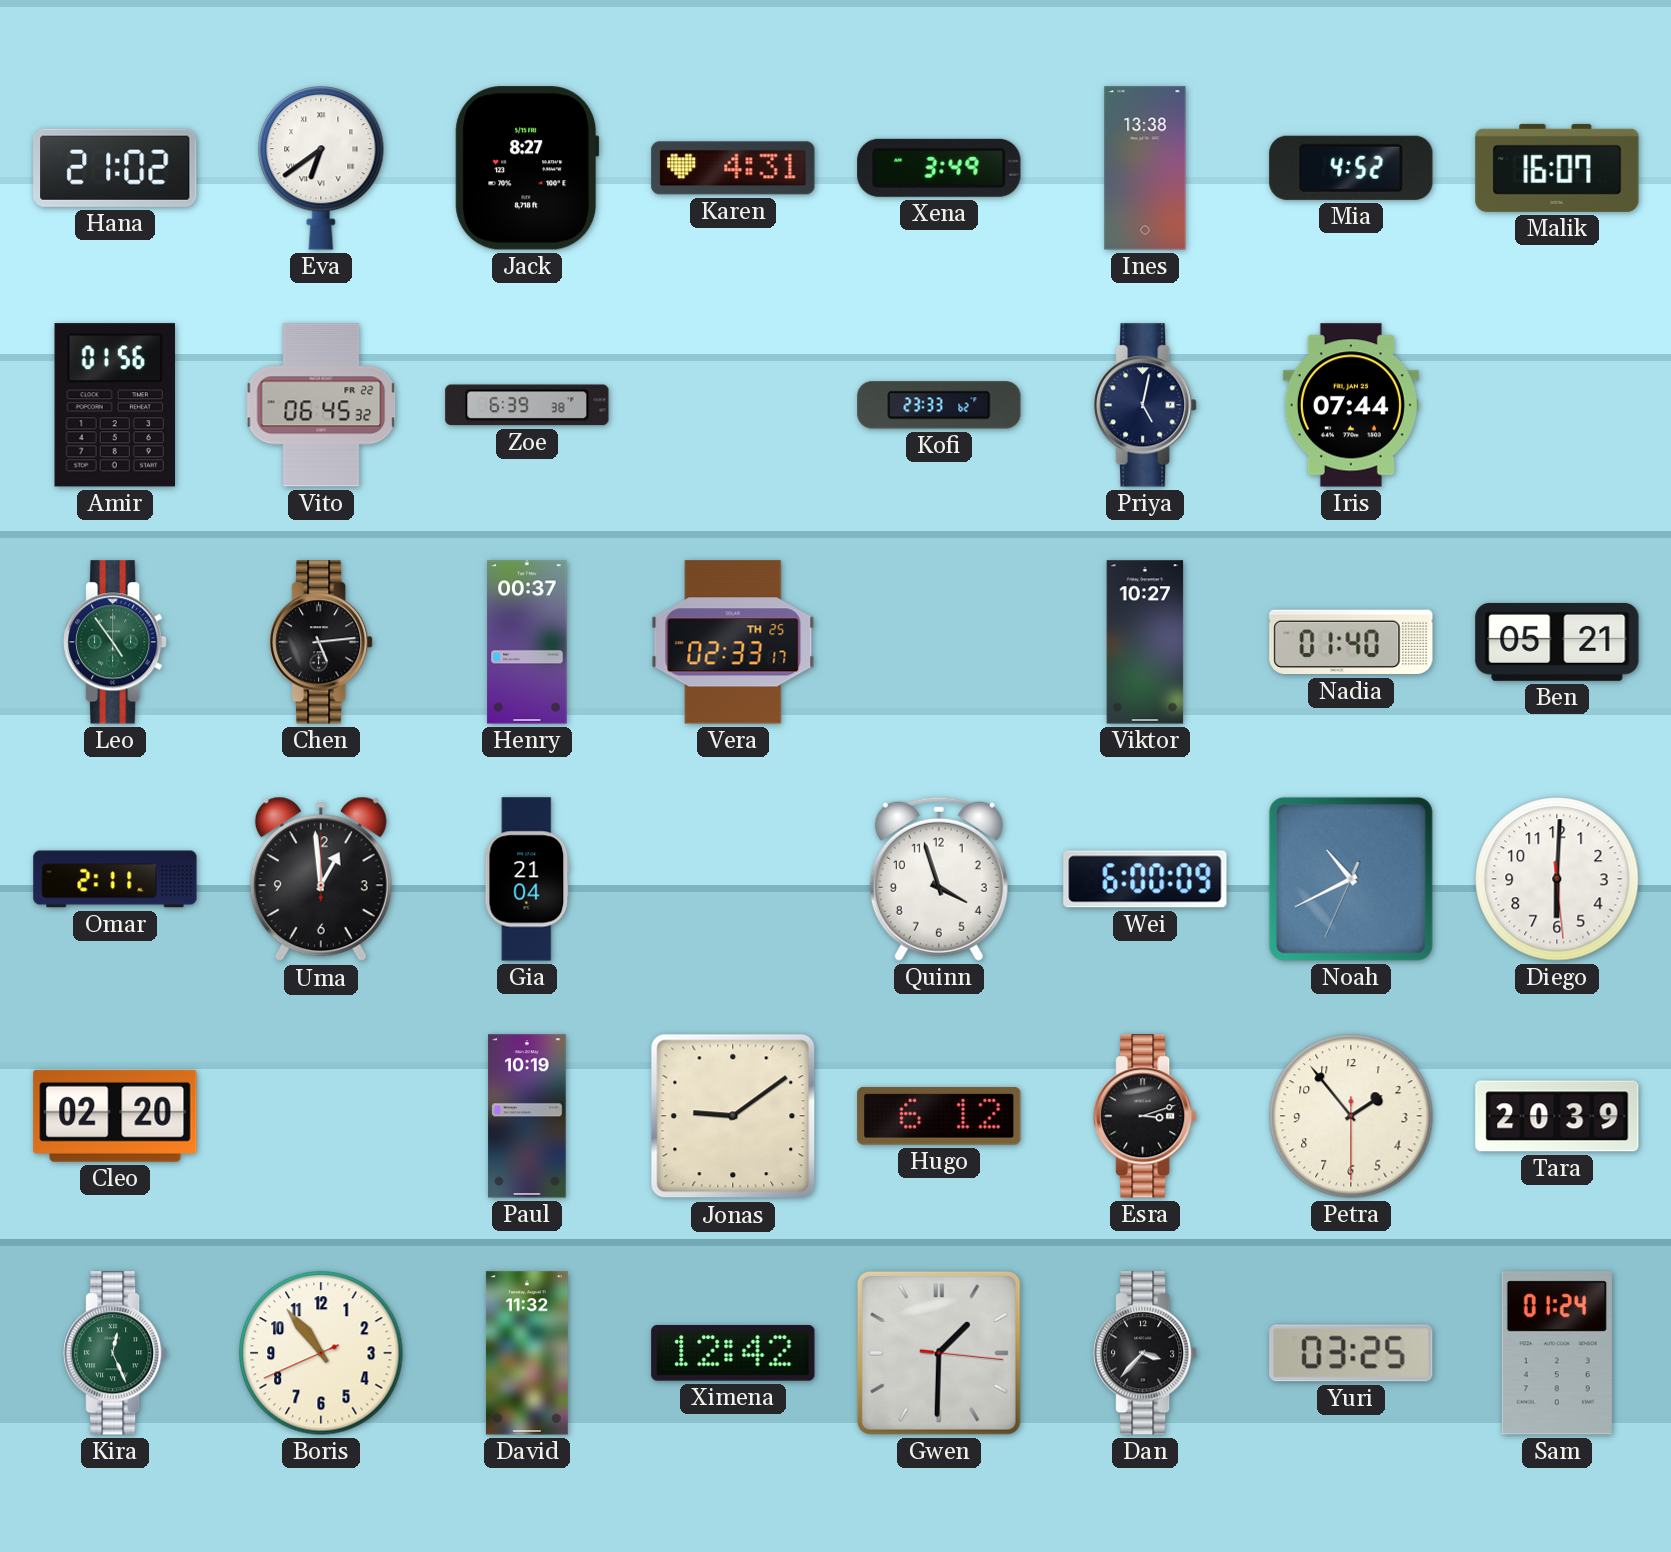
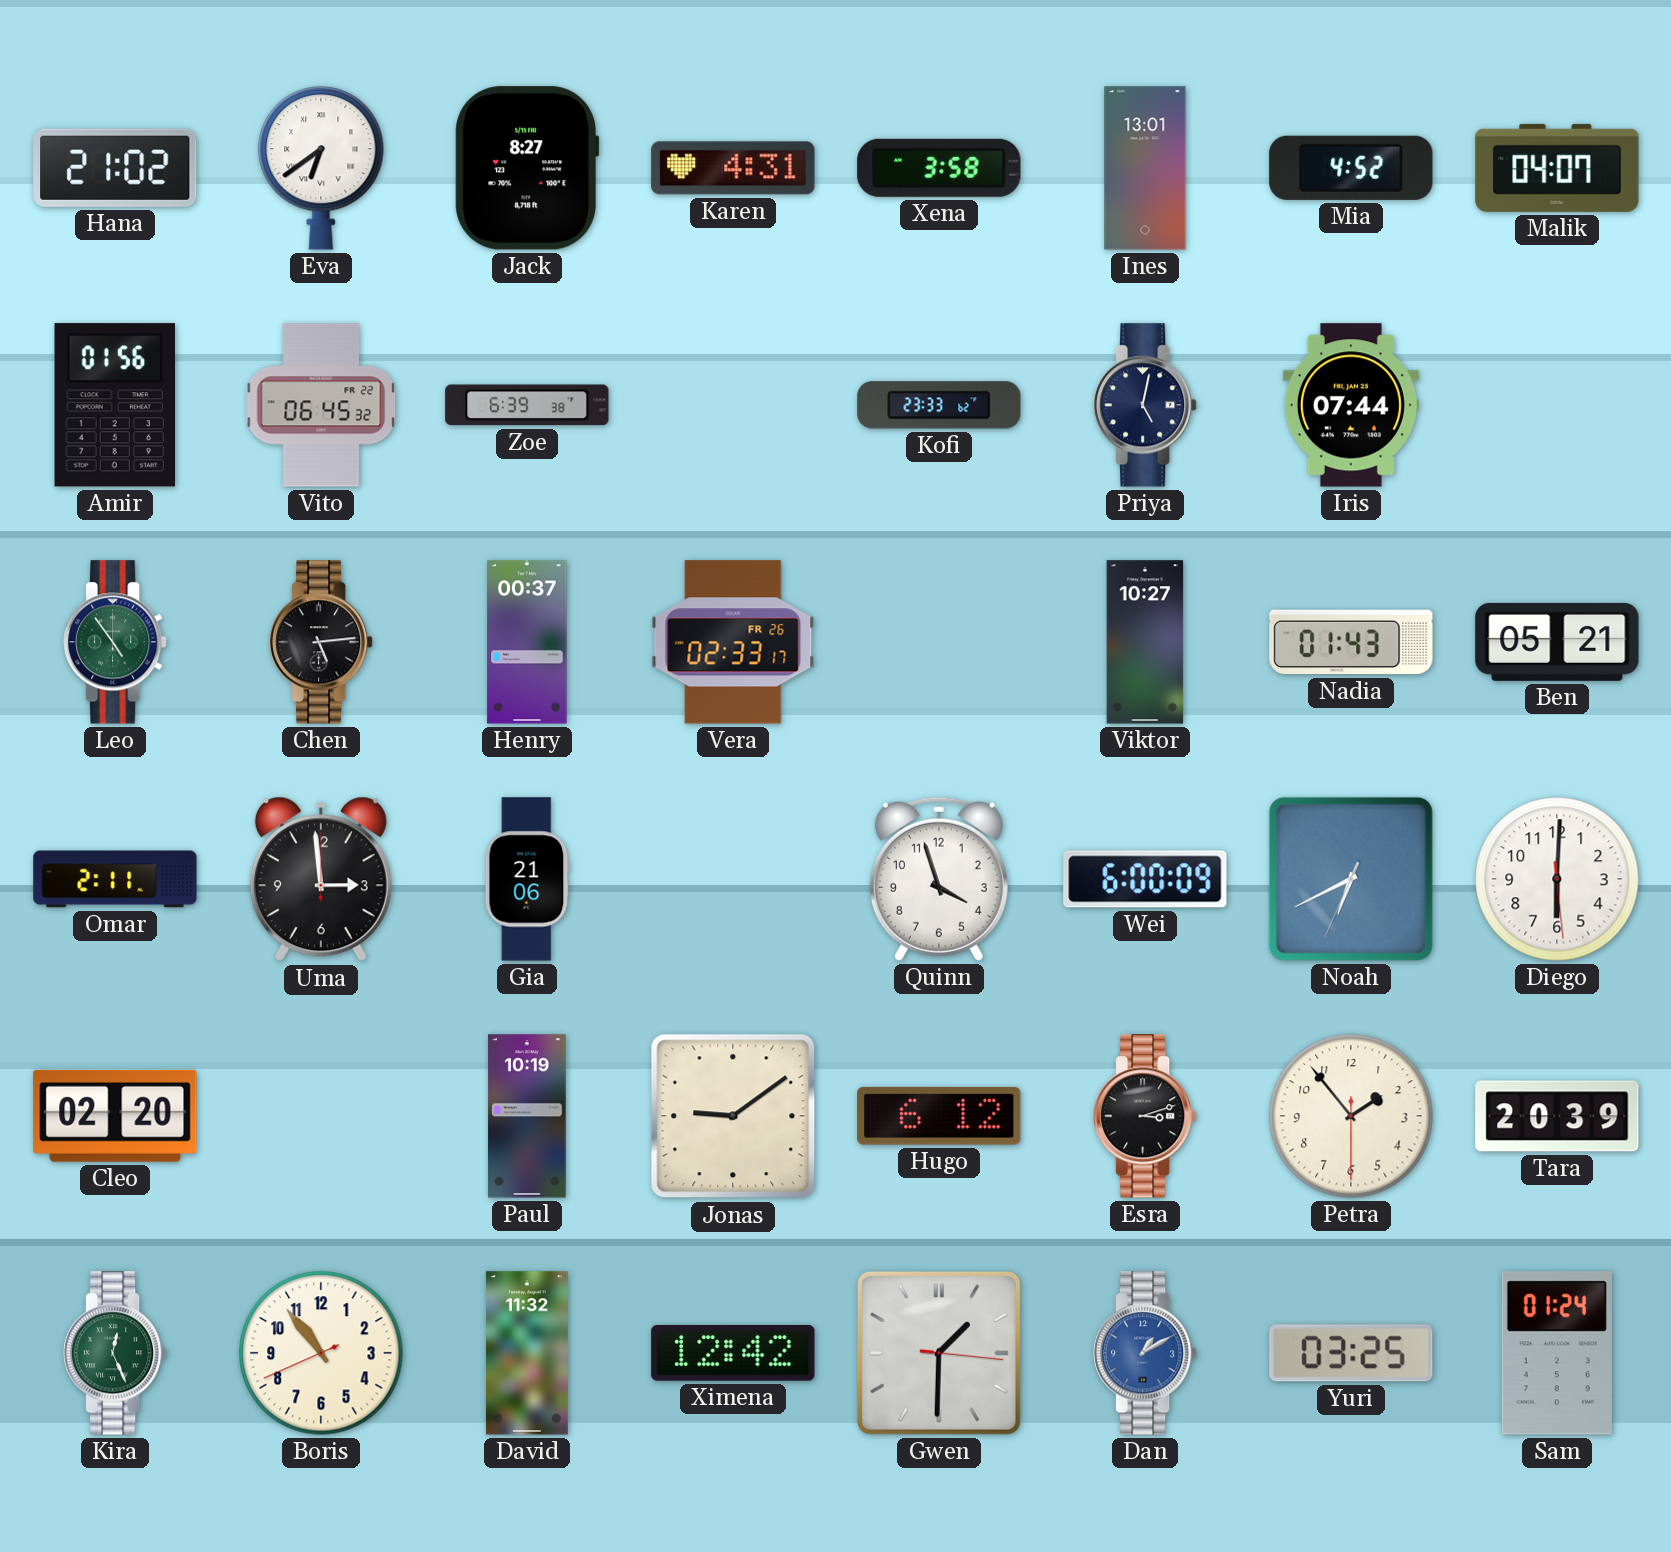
Xena: 3:49 -> 3:58 (939, 168)
Ines: 13:38 -> 13:01 (1145, 168)
Malik: 16:07 -> 04:07 (1557, 168)
Vera date: TH 25 -> FR 26 (733, 642)
Nadia: 01:40 -> 01:43 (1351, 642)
Uma: 12:59 -> 2:59 (321, 879)
Gia: 21:04 -> 21:06 (527, 879)
Noah: 10:40 -> 6:40 (1351, 879)
Dan: 3:37 -> 1:10 (1145, 1353)
Dan dial: black -> blue (1145, 1353)
